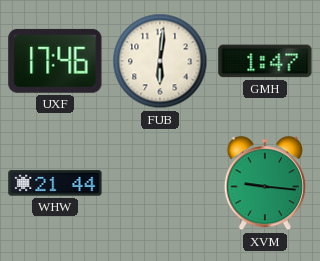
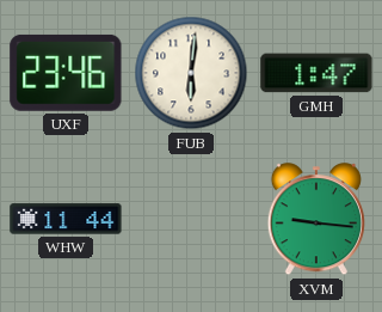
UXF: 17:46 -> 23:46 (66, 73)
WHW: 21:44 -> 11:44 (66, 219)
